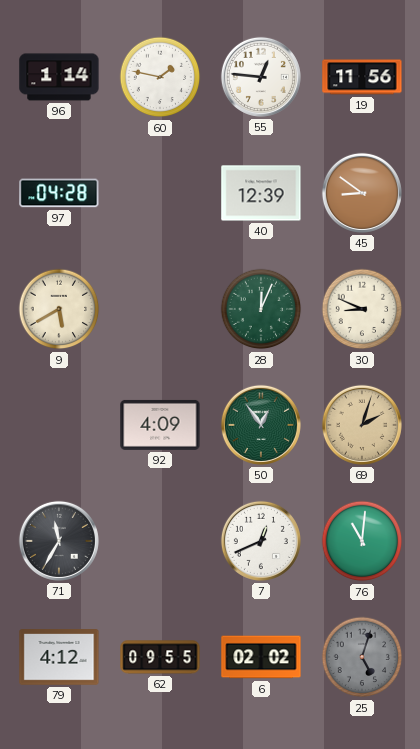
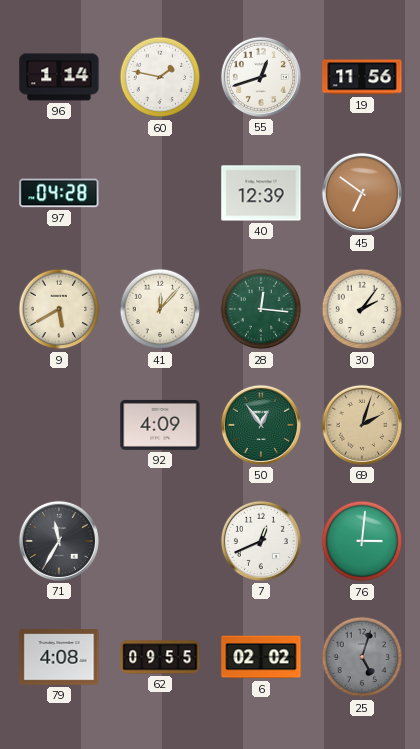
55: 12:46 -> 12:42 (261, 77)
45: 8:51 -> 6:51 (362, 193)
41: none -> 12:07 (160, 309)
28: 12:04 -> 12:16 (261, 309)
30: 8:49 -> 2:06 (362, 309)
76: 11:01 -> 3:01 (362, 541)
79: 4:12 -> 4:08 (59, 657)
